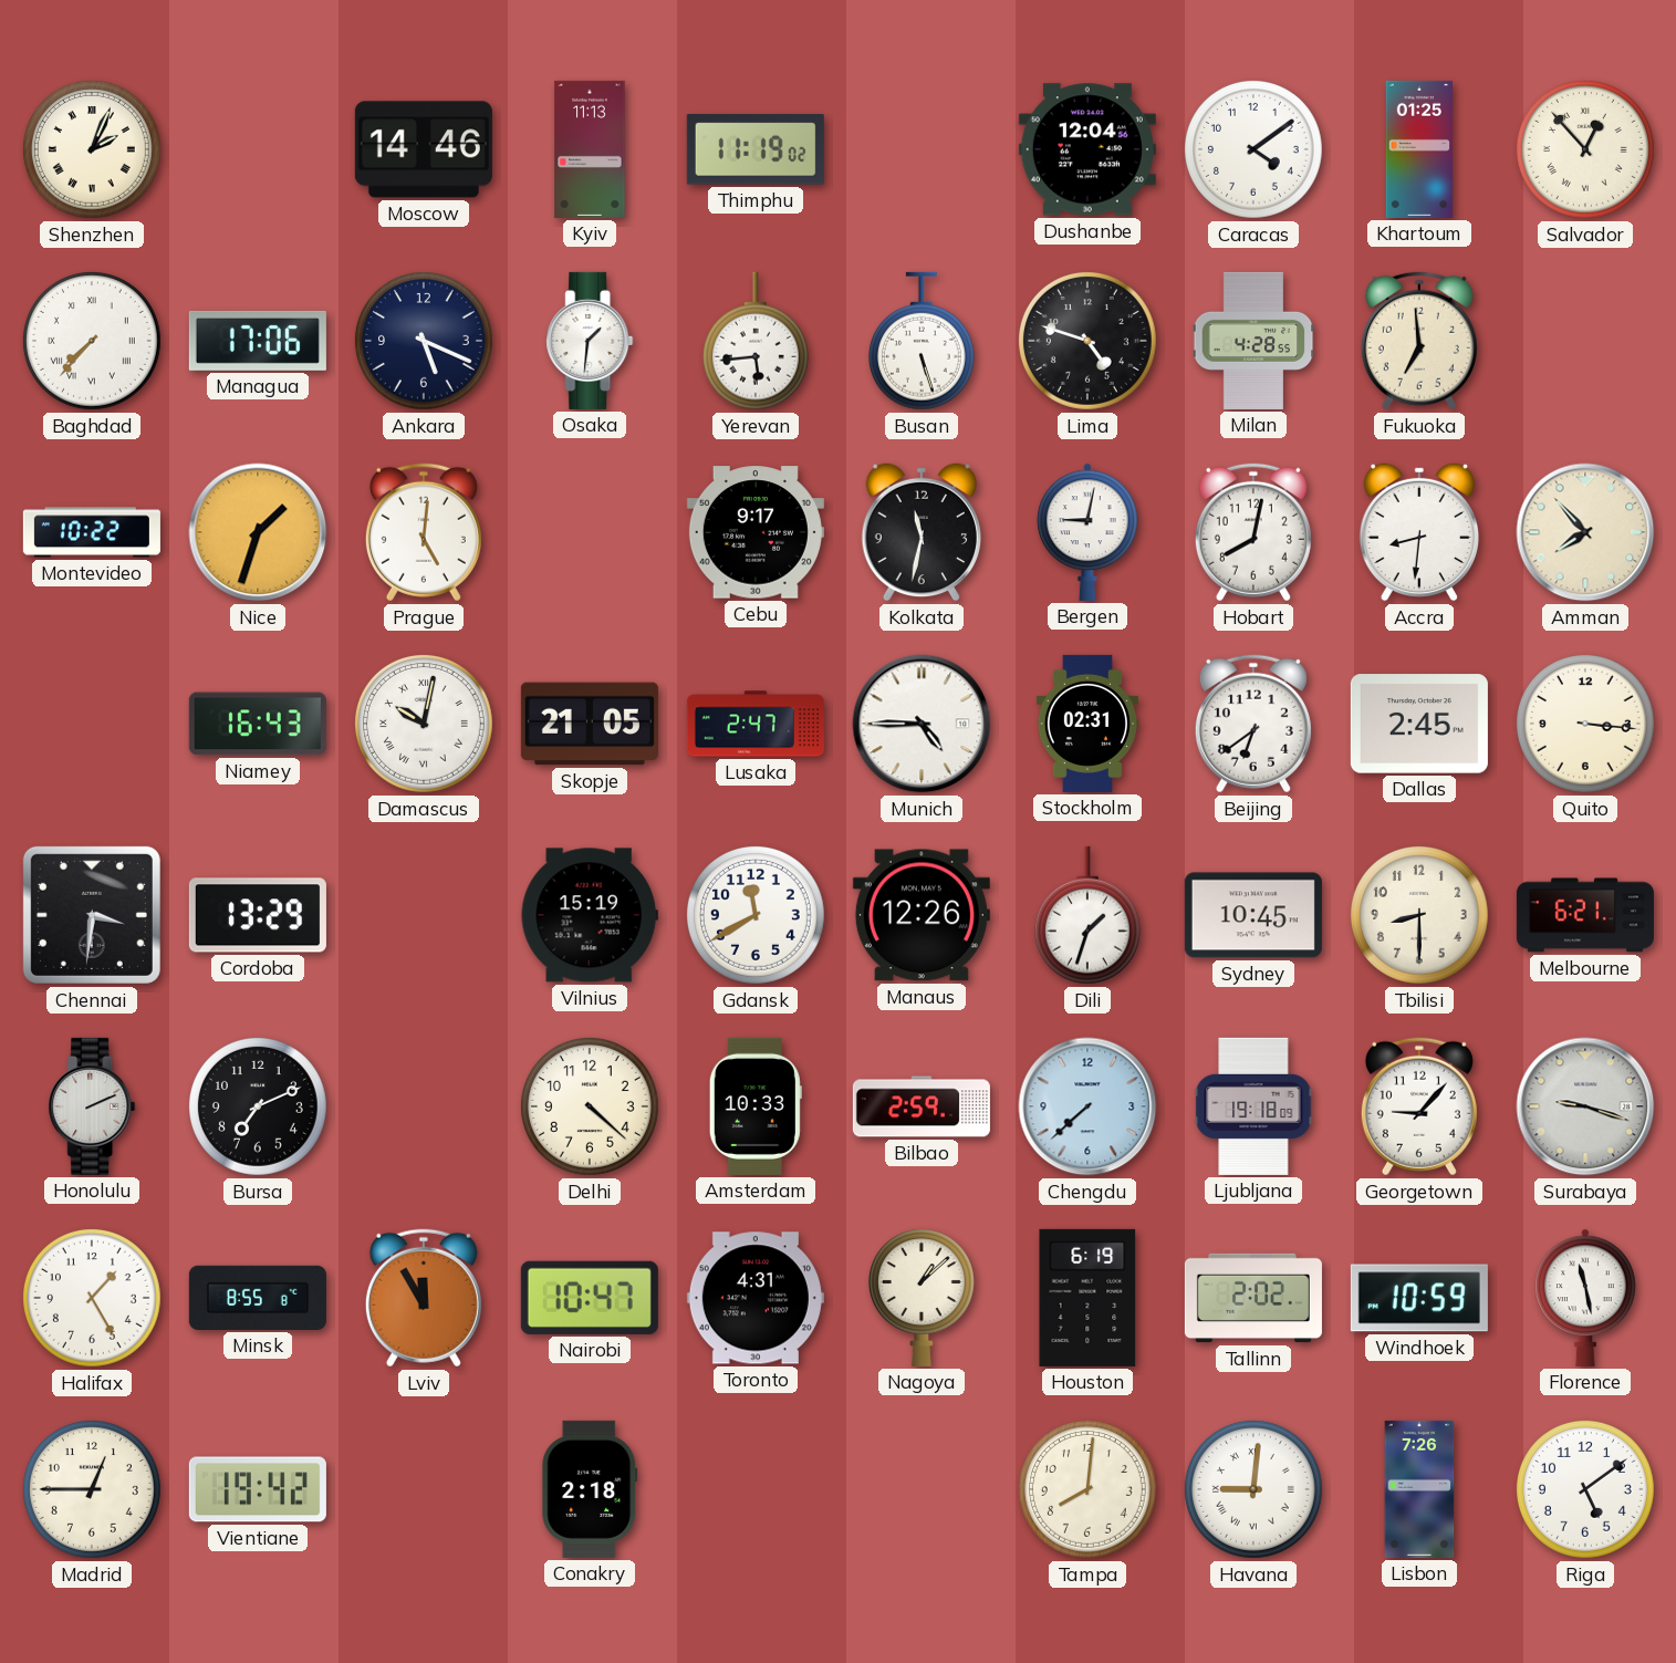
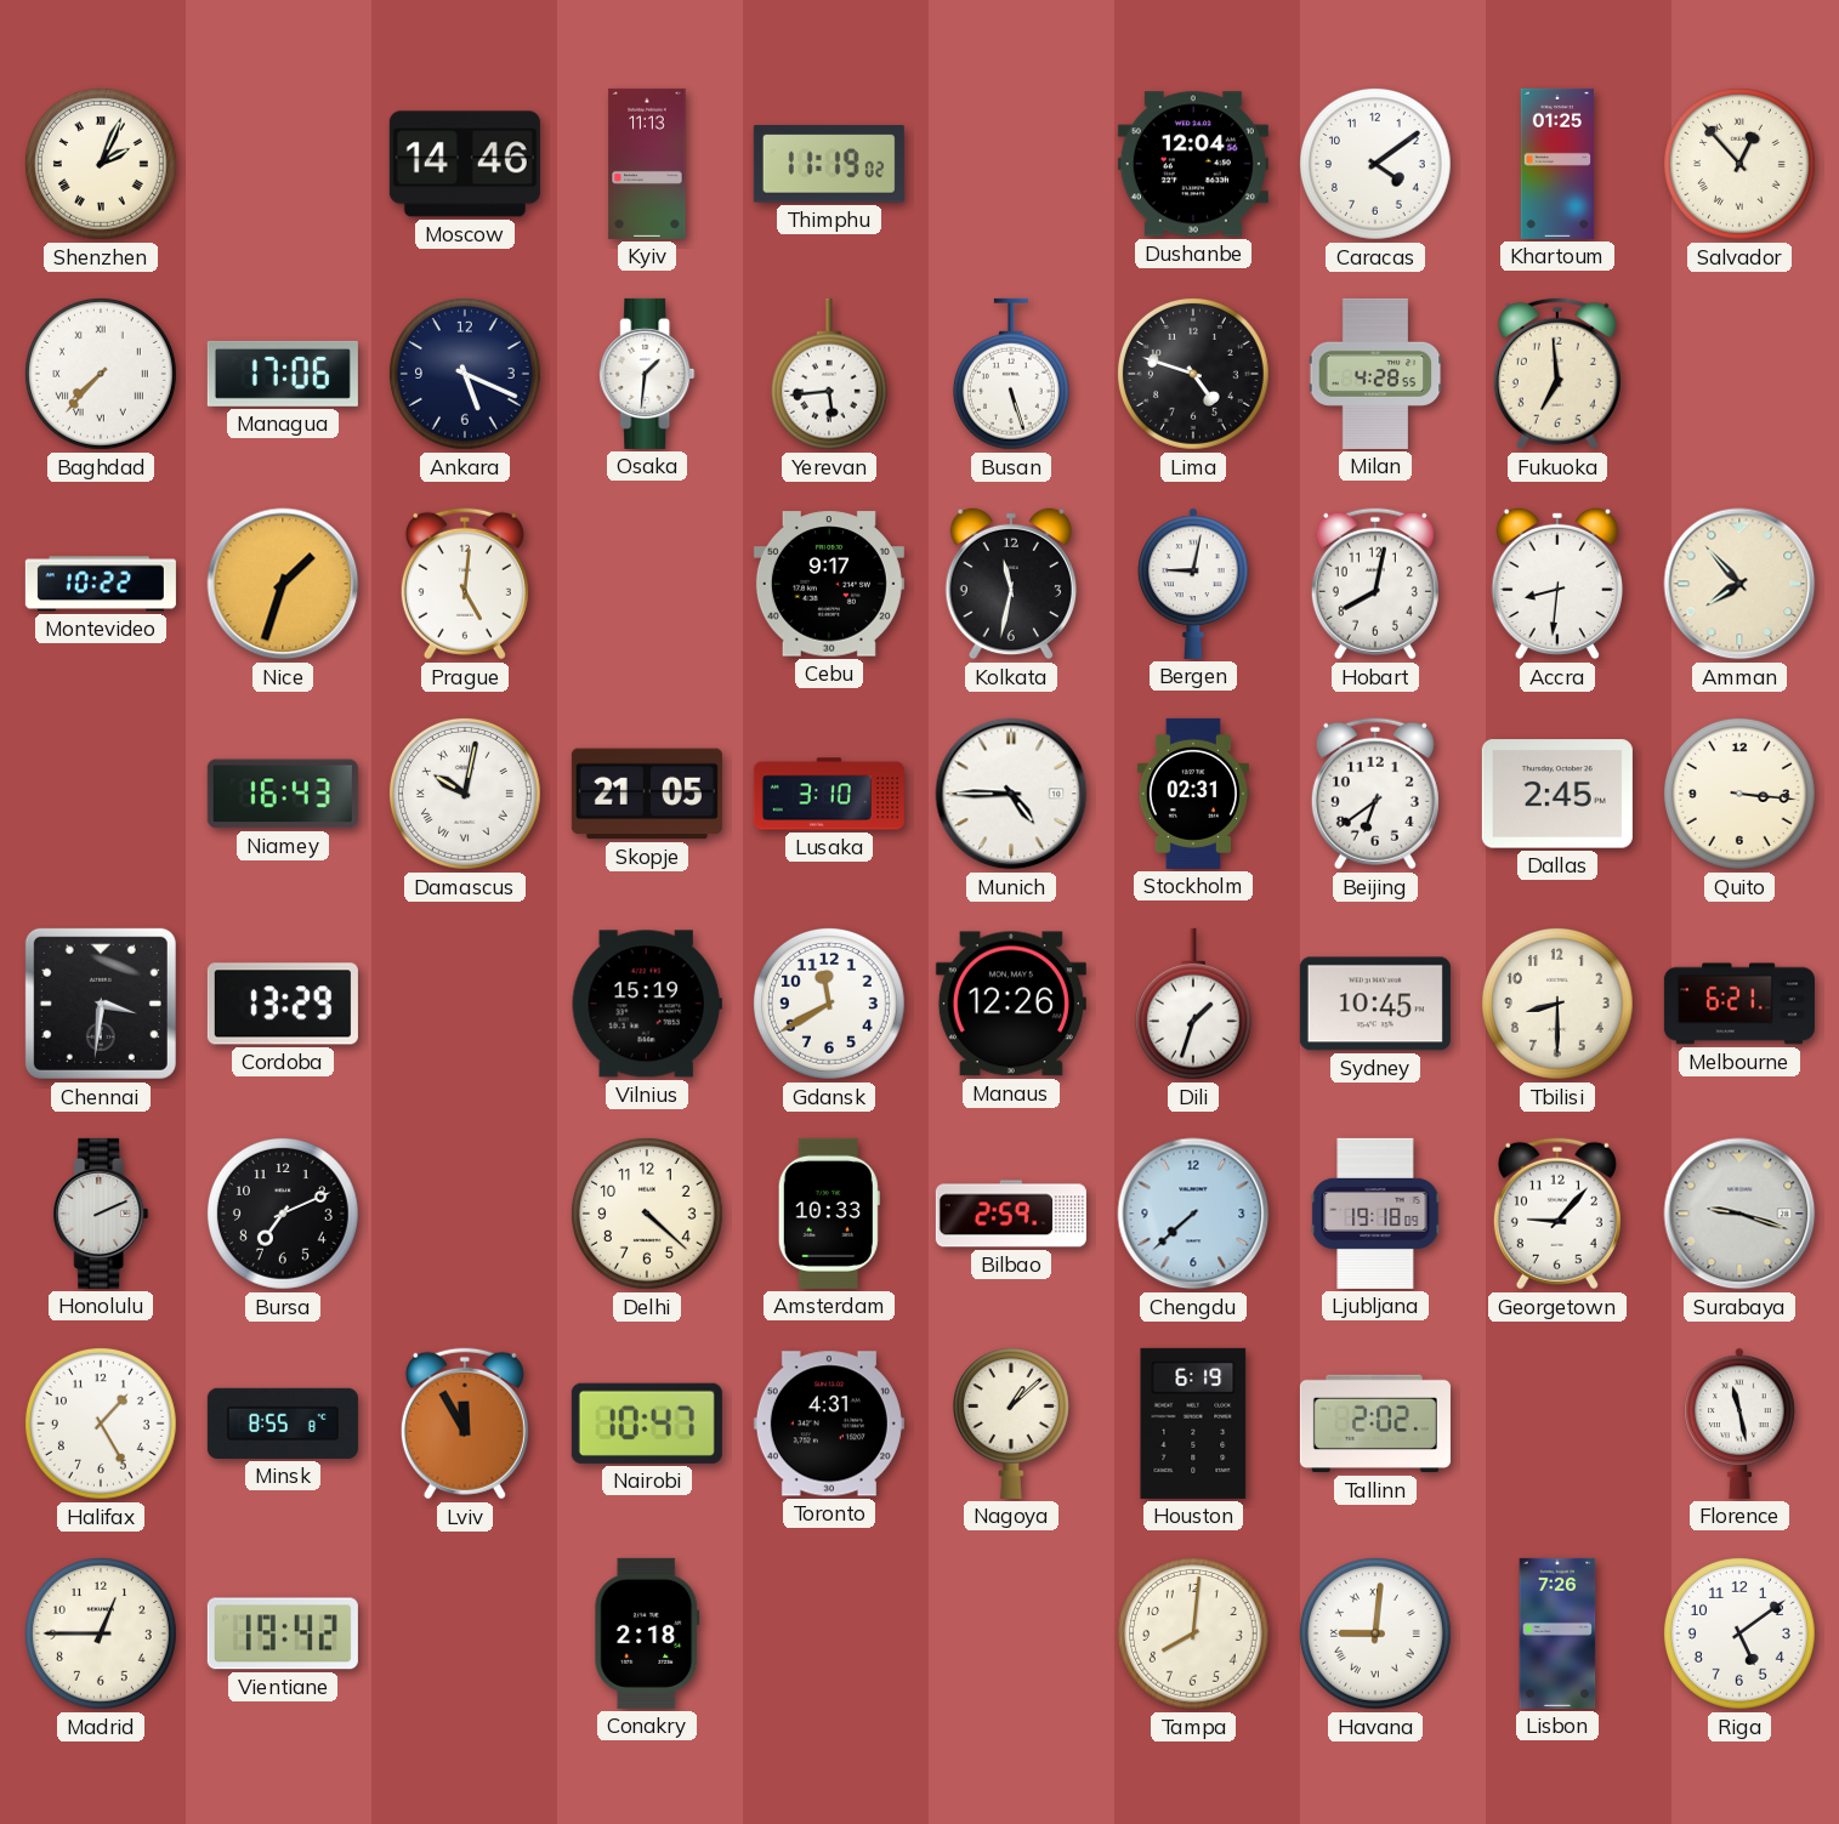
Lusaka: 2:47 -> 3:10 (829, 794)
Windhoek: 10:59 -> none (1419, 1298)
